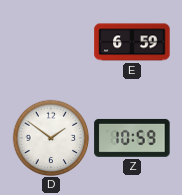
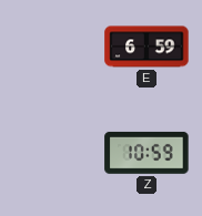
D: 1:51 -> none (51, 138)
